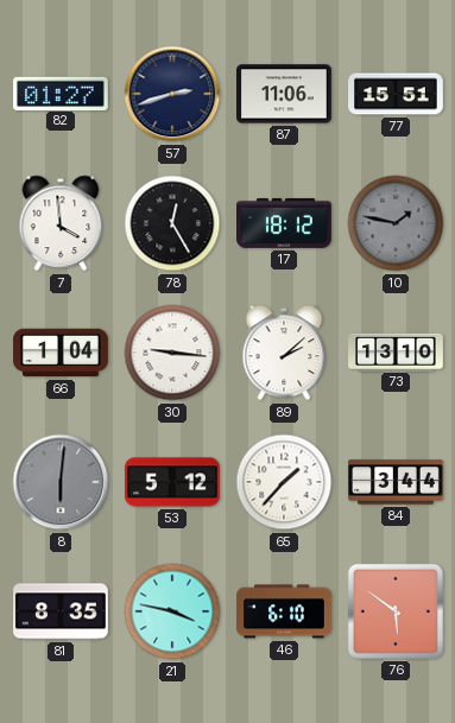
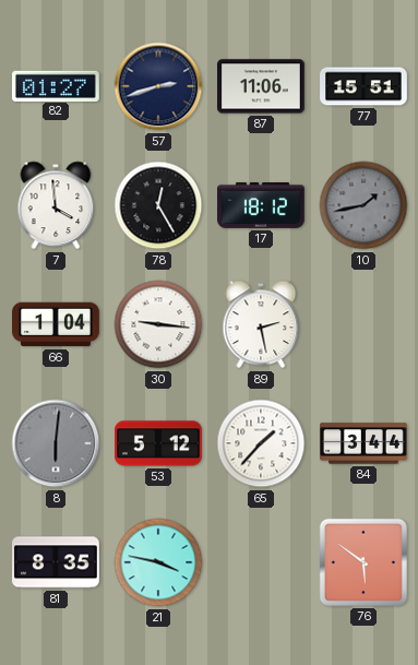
10: 1:47 -> 1:43 (363, 205)
89: 2:08 -> 2:28 (261, 324)
73: 13:10 -> none (396, 351)
46: 6:10 -> none (284, 611)
